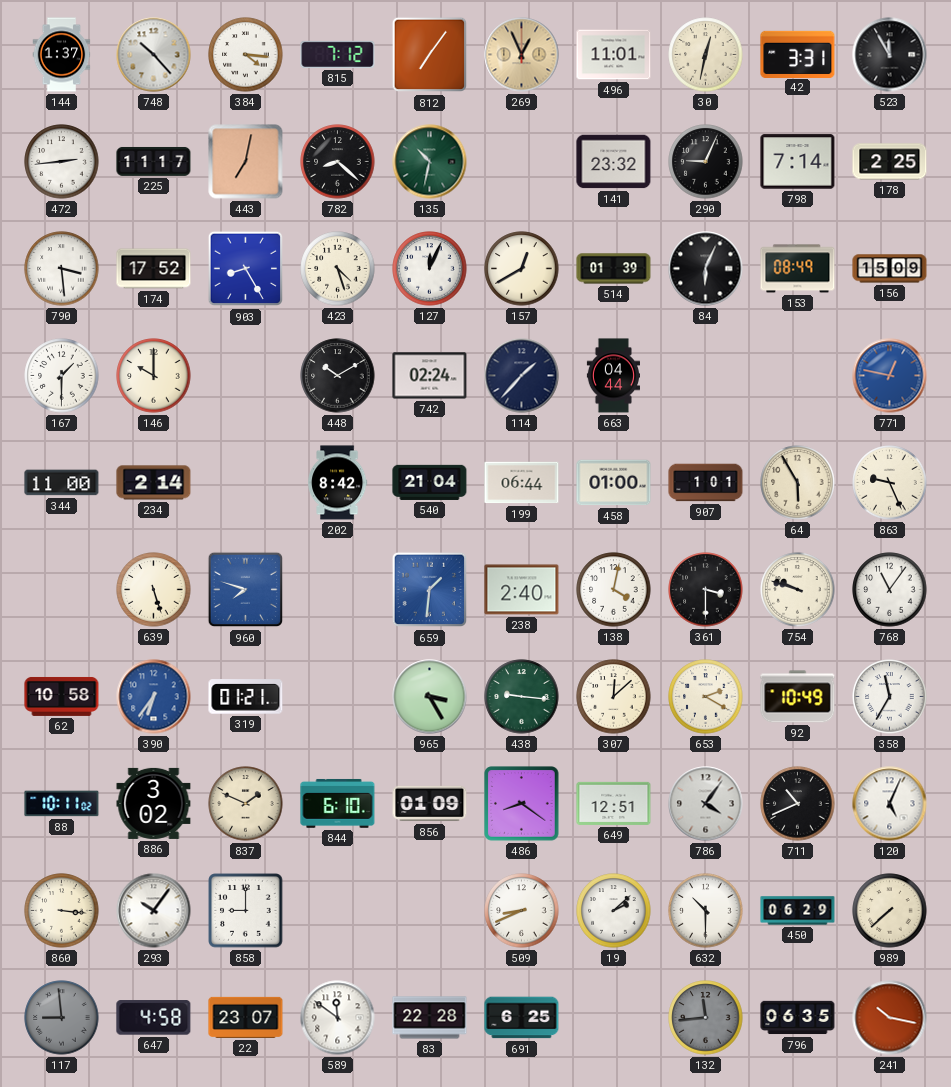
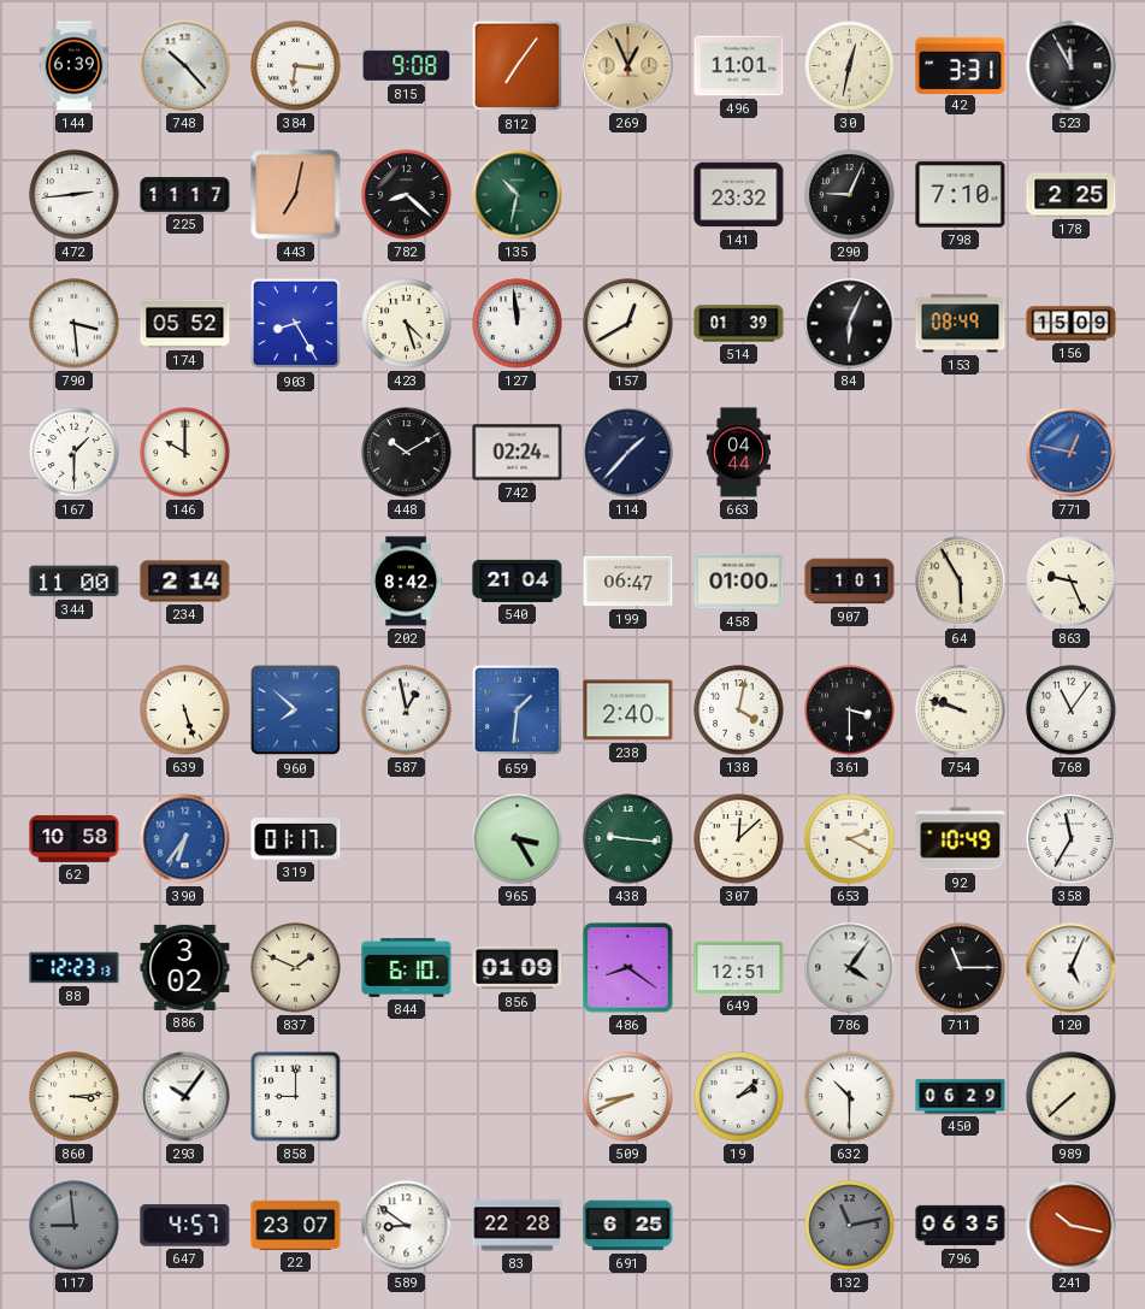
144: 1:37 -> 6:39 (75, 66)
384: 4:16 -> 6:16 (296, 66)
815: 7:12 -> 9:08 (407, 65)
798: 7:14 -> 7:10 (961, 195)
174: 17:52 -> 05:52 (185, 324)
127: 12:04 -> 11:59 (518, 324)
199: 06:44 -> 06:47 (628, 582)
960: 7:48 -> 7:52 (296, 710)
587: none -> 12:58 (407, 710)
319: 01:21 -> 01:17 (296, 839)
88: 10:11 -> 12:23 (75, 968)
711: 10:41 -> 11:15 (961, 968)
860: 3:16 -> 3:14 (75, 1097)
647: 4:58 -> 4:57 (185, 1226)
589: 11:51 -> 8:51 (407, 1226)
132: 11:44 -> 11:13 (850, 1226)
